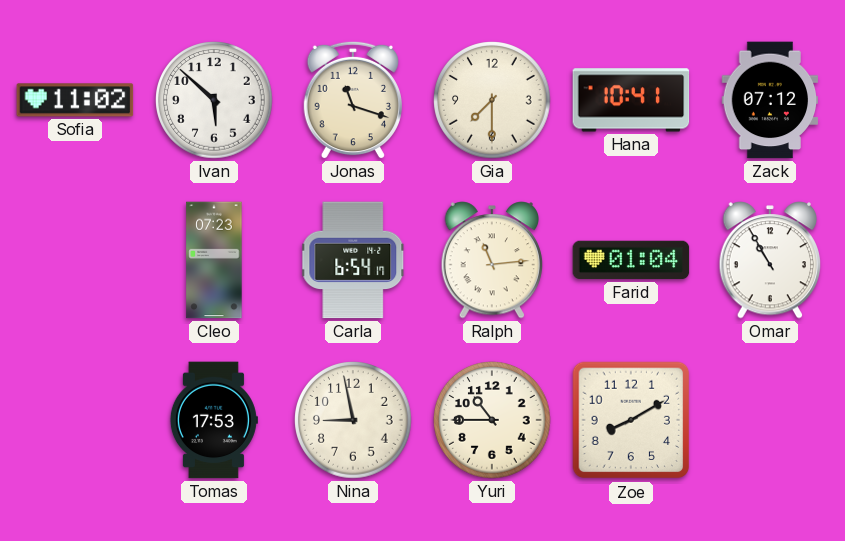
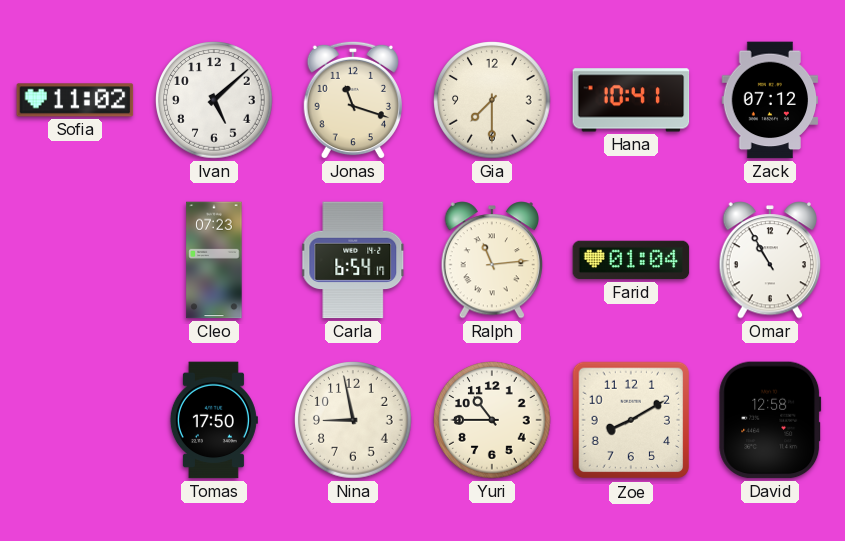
Ivan: 5:52 -> 5:08 (214, 100)
Tomas: 17:53 -> 17:50 (213, 420)
David: none -> 12:58 (770, 420)
